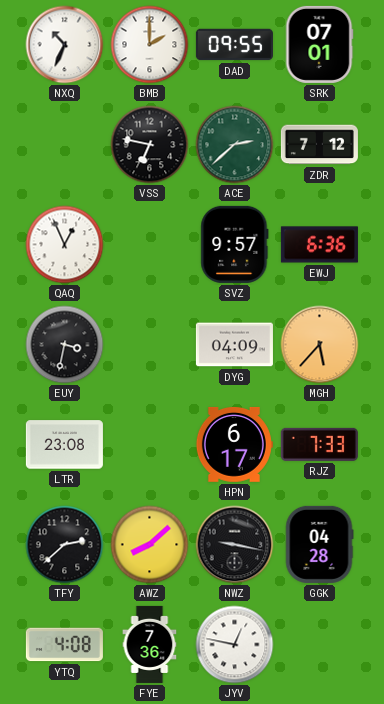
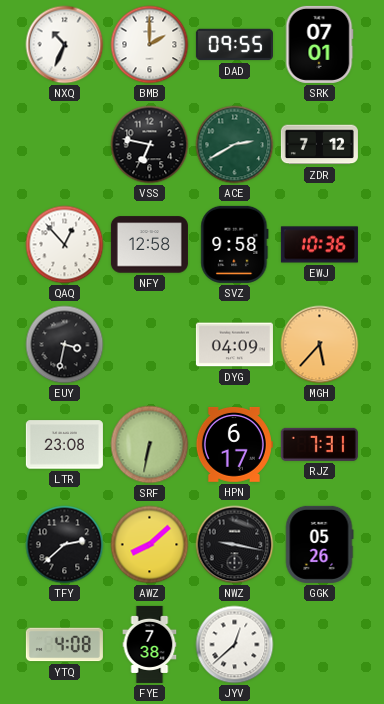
ACE: 2:38 -> 2:40 (235, 145)
QAQ: 12:56 -> 12:53 (65, 245)
NFY: none -> 12:58 (149, 245)
SVZ: 9:57 -> 9:58 (235, 244)
EWJ: 6:36 -> 10:36 (319, 245)
SRF: none -> 6:32 (150, 445)
RJZ: 7:33 -> 7:31 (319, 444)
GGK: 04:28 -> 05:26 (319, 544)
FYE: 7:36 -> 7:38 (150, 644)
JYV: 12:47 -> 12:38 (235, 645)
